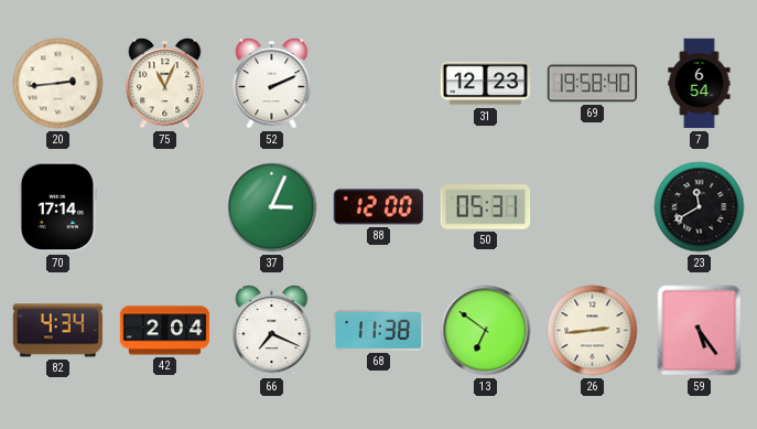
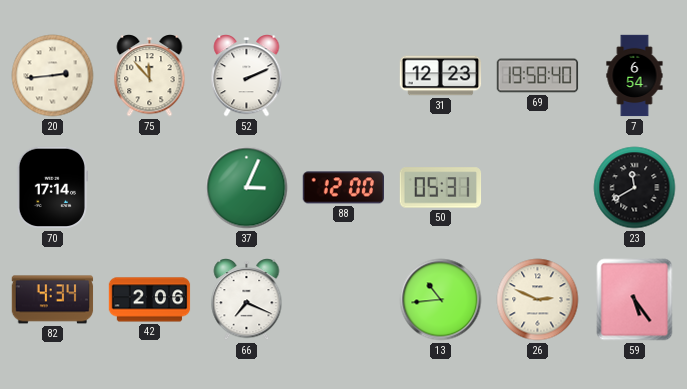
75: 11:04 -> 11:53 (150, 76)
42: 2:04 -> 2:06 (150, 300)
68: 11:38 -> none (379, 330)
13: 6:51 -> 10:44 (441, 300)
26: 2:44 -> 2:49 (538, 300)
